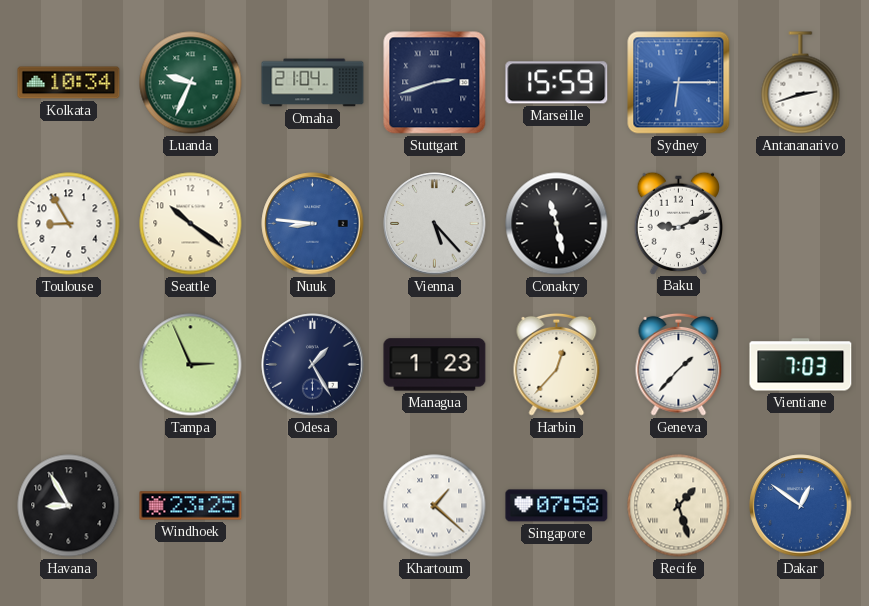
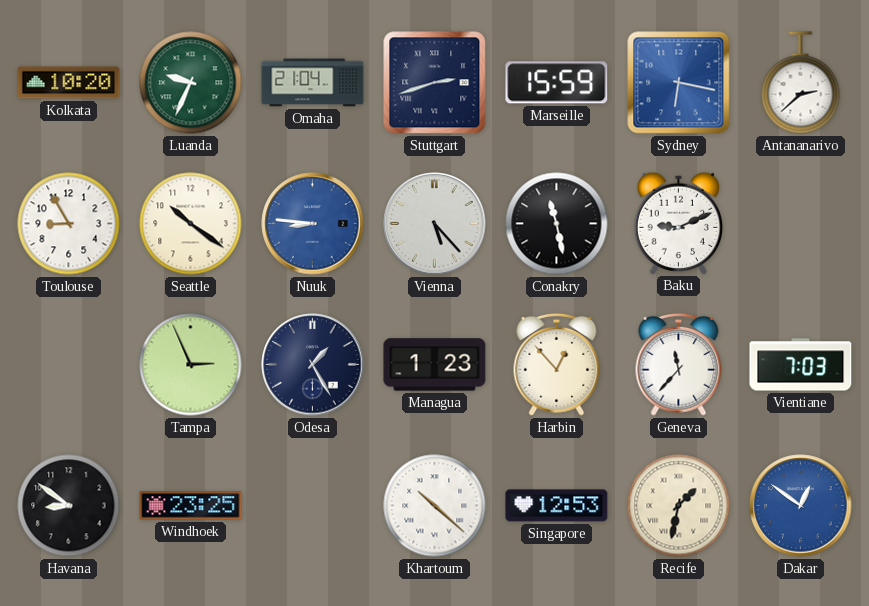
Kolkata: 10:34 -> 10:20 (69, 83)
Sydney: 6:15 -> 6:17 (679, 83)
Antananarivo: 2:42 -> 2:38 (801, 83)
Harbin: 12:37 -> 12:53 (557, 364)
Geneva: 1:37 -> 11:37 (679, 364)
Havana: 8:55 -> 8:51 (69, 506)
Khartoum: 1:22 -> 10:22 (435, 506)
Singapore: 07:58 -> 12:53 (557, 506)
Recife: 1:27 -> 1:32 (679, 506)
